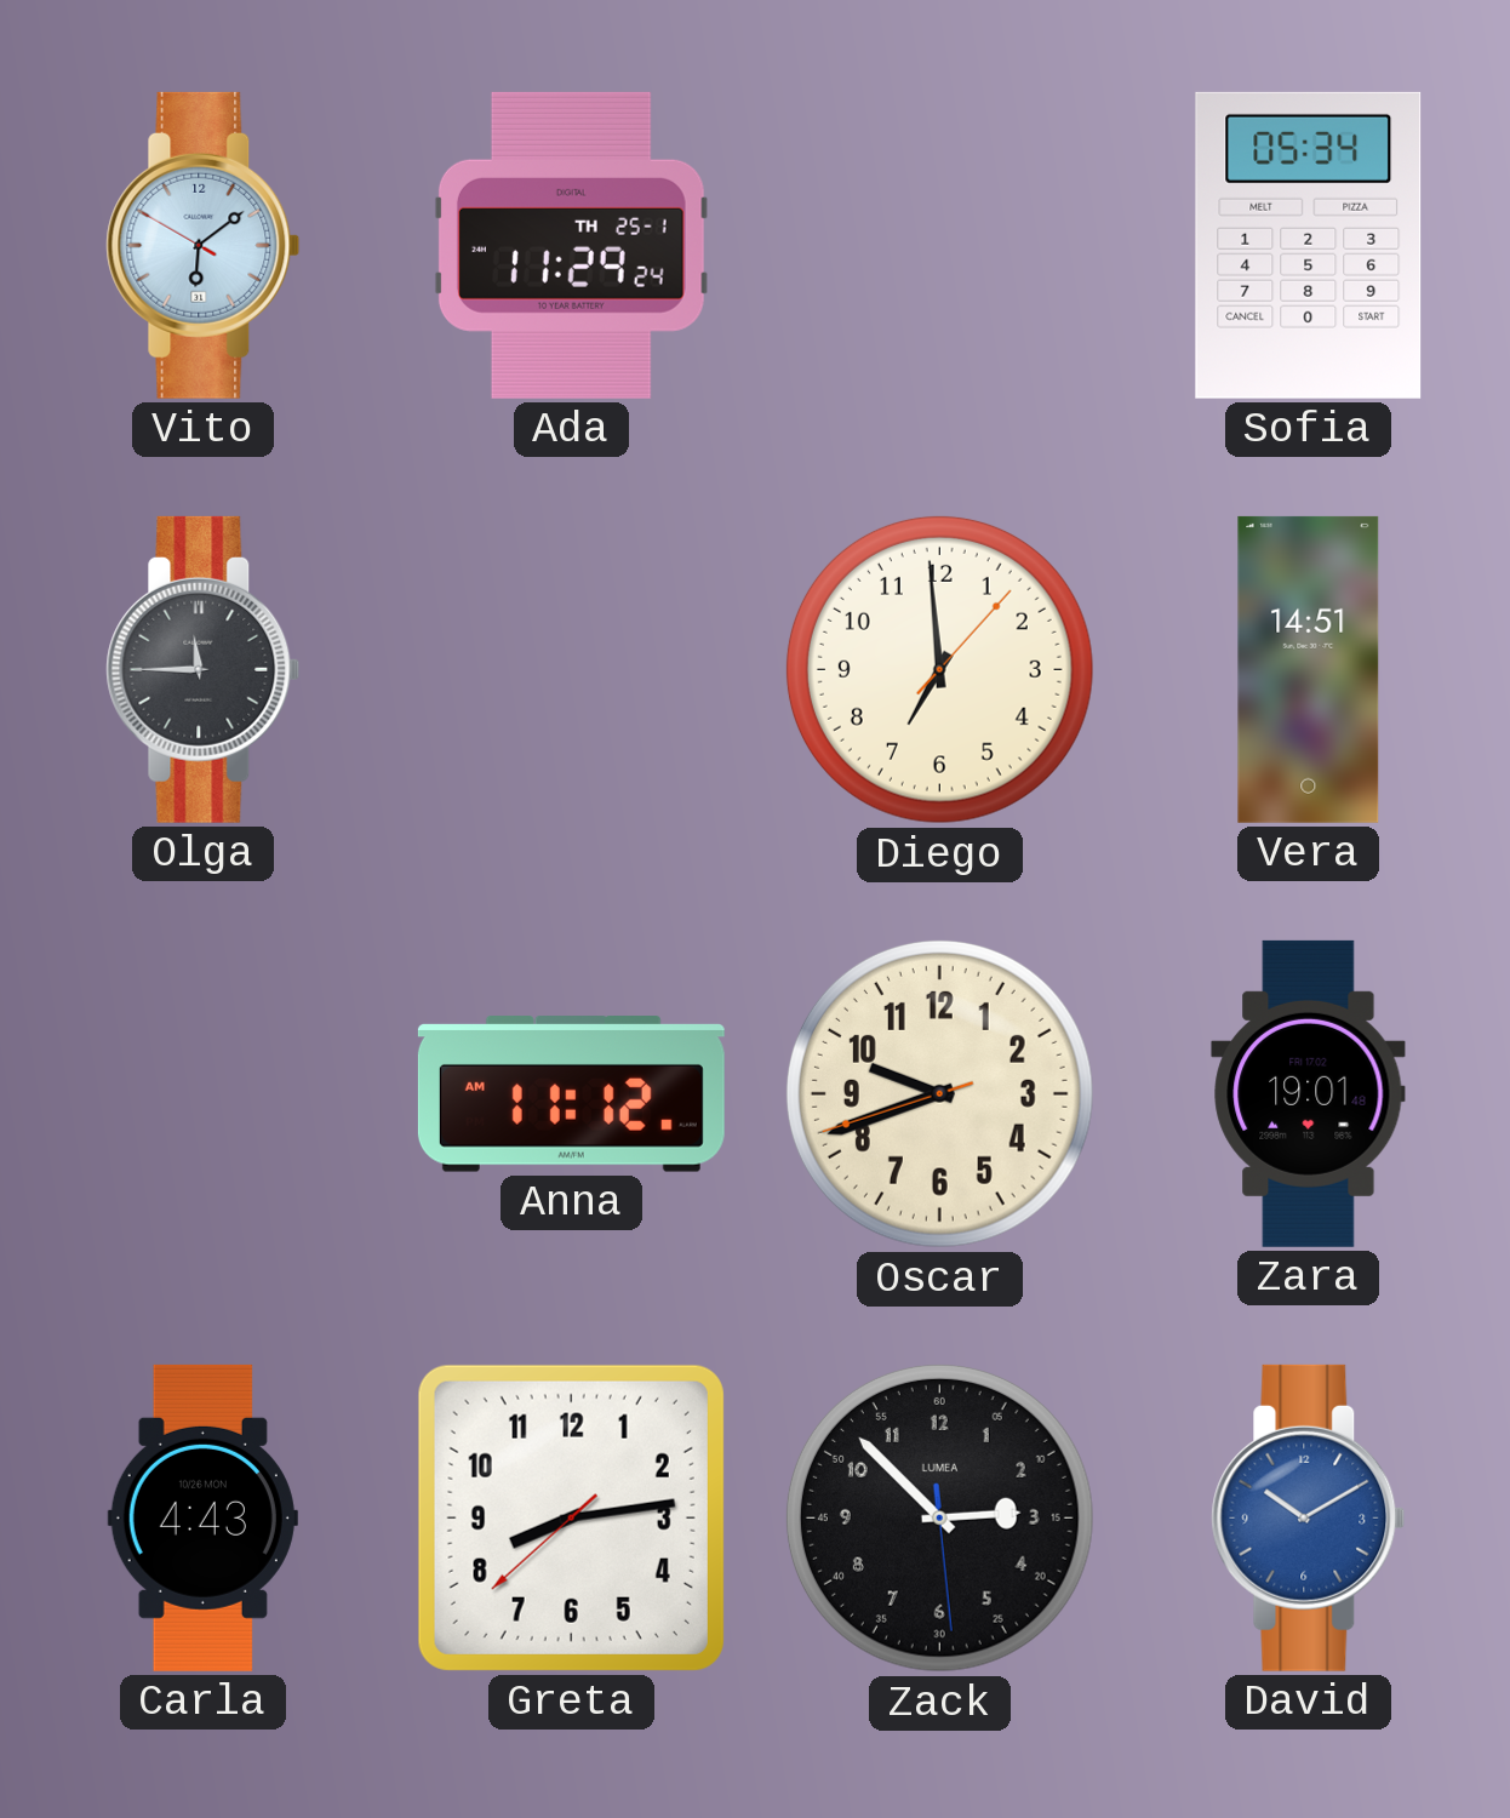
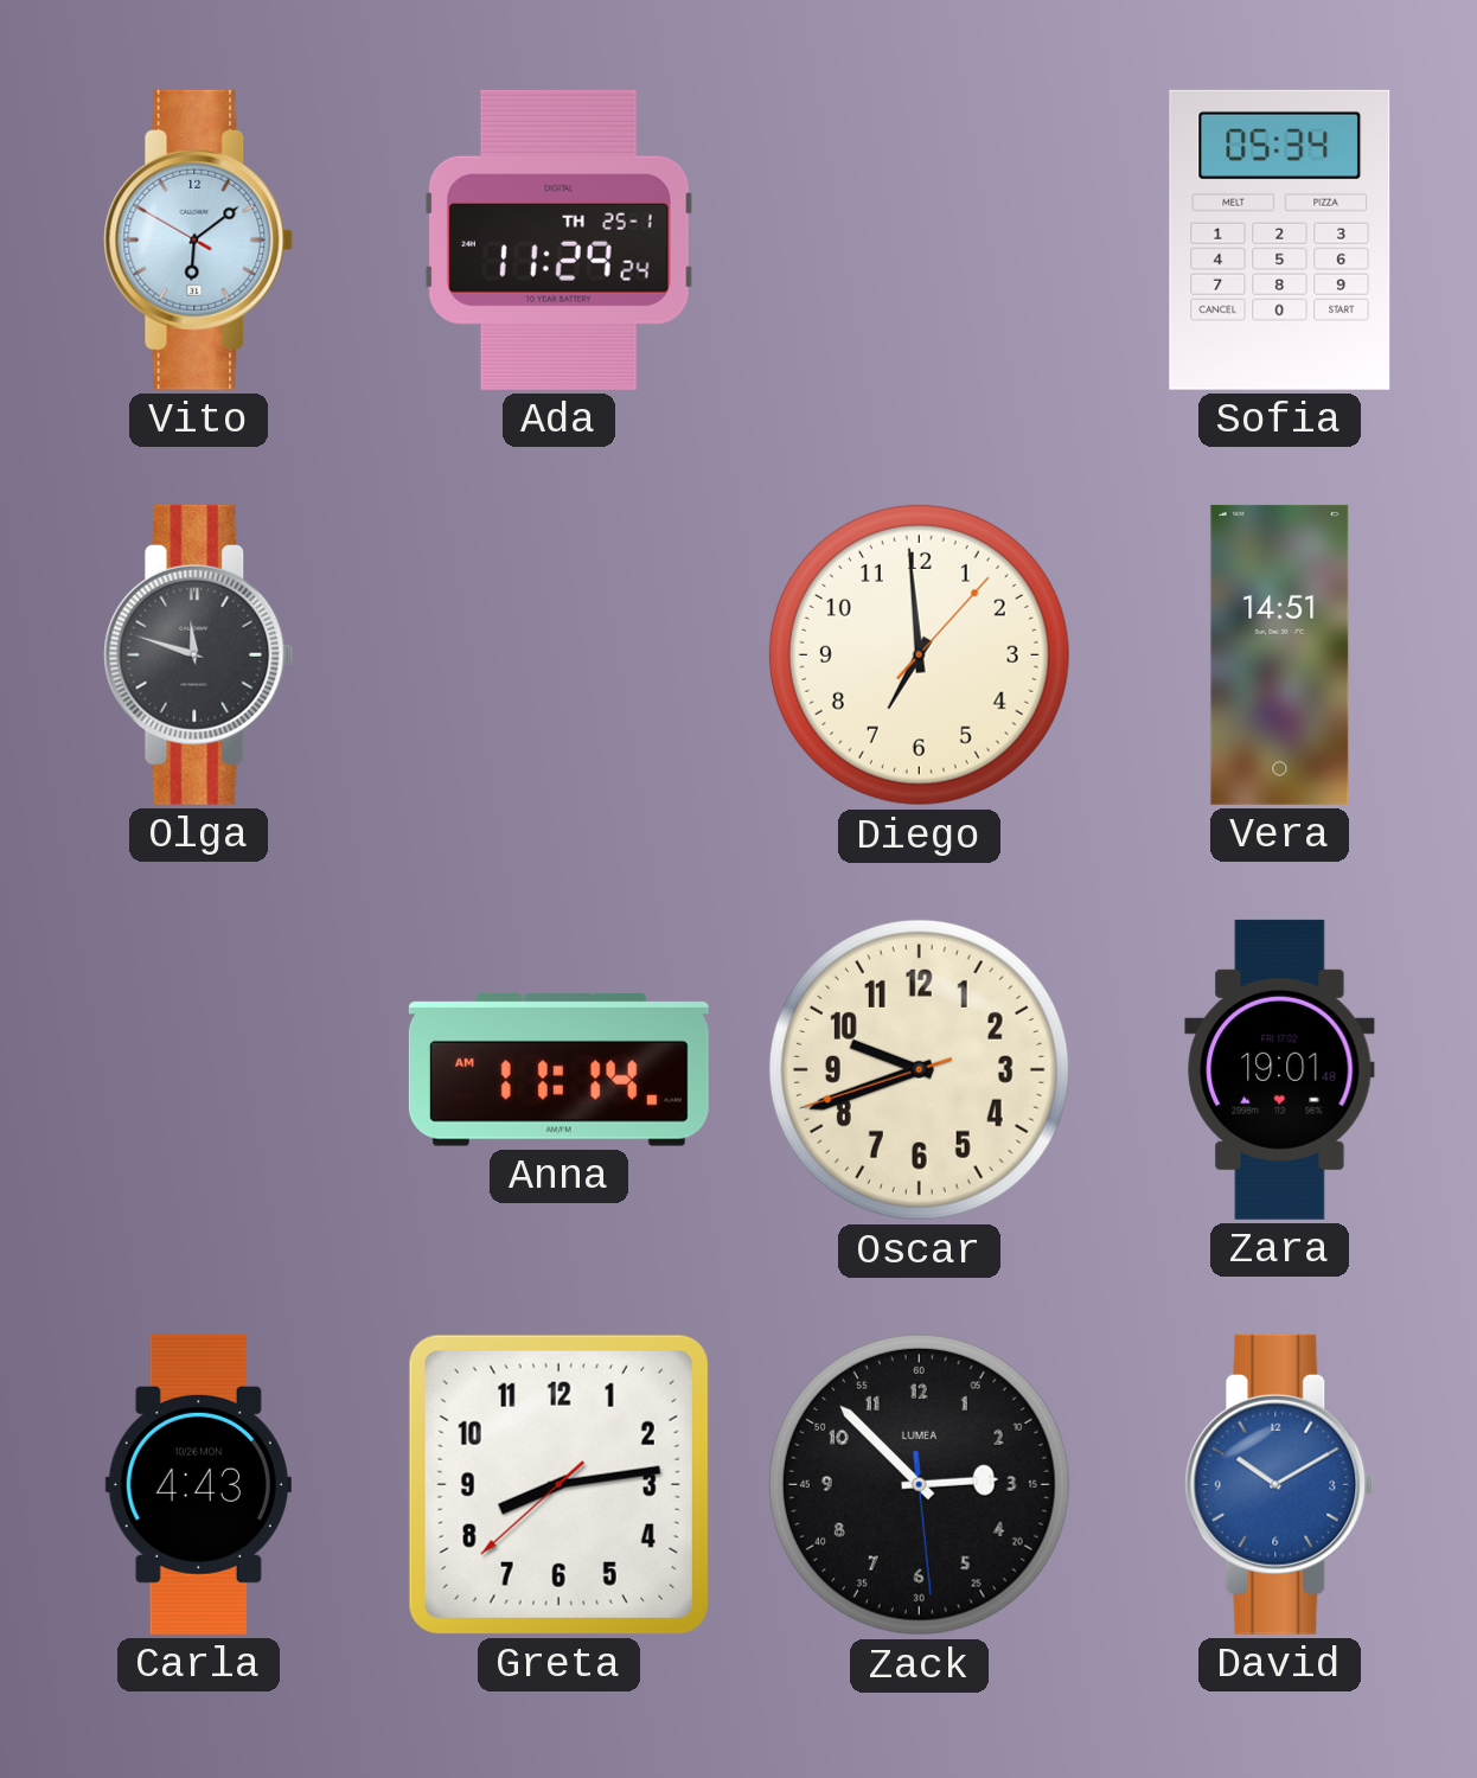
Olga: 11:45 -> 11:48 (199, 654)
Anna: 11:12 -> 11:14 (558, 1070)
